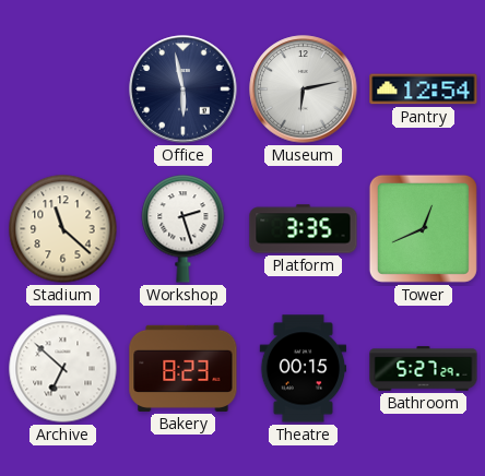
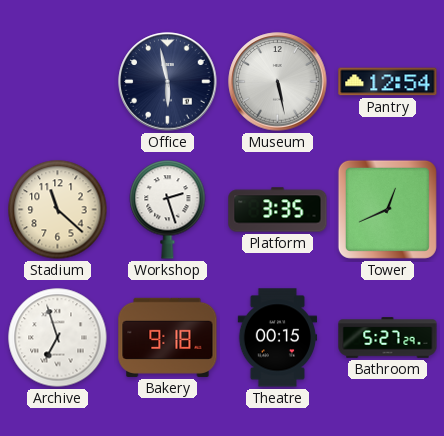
Museum: 6:13 -> 5:28 (278, 82)
Archive: 6:52 -> 6:57 (58, 338)
Bakery: 8:23 -> 9:18 (168, 337)
